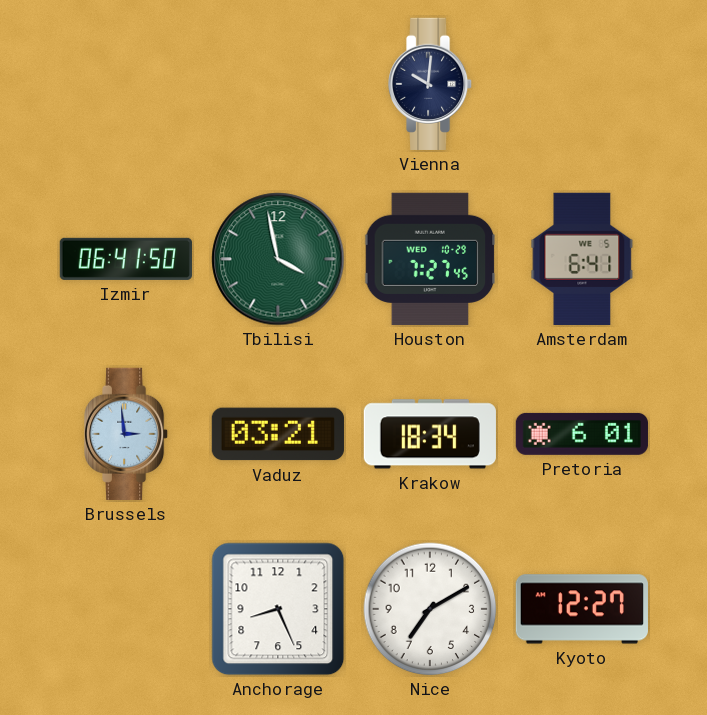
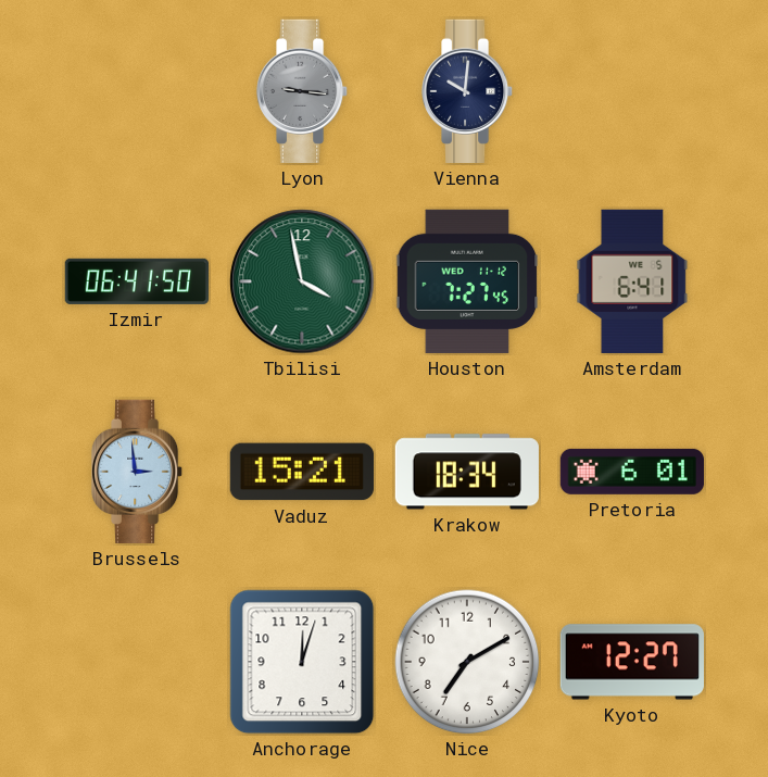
Lyon: none -> 9:16 (303, 91)
Houston date: WED 10-29 -> WED 11-12 (467, 281)
Vaduz: 03:21 -> 15:21 (302, 472)
Anchorage: 8:26 -> 12:03 (302, 662)
